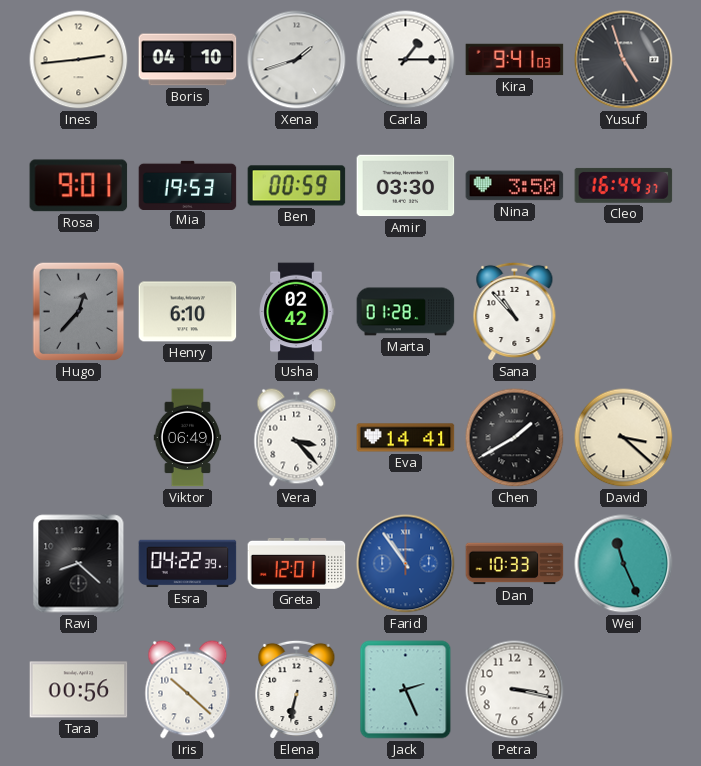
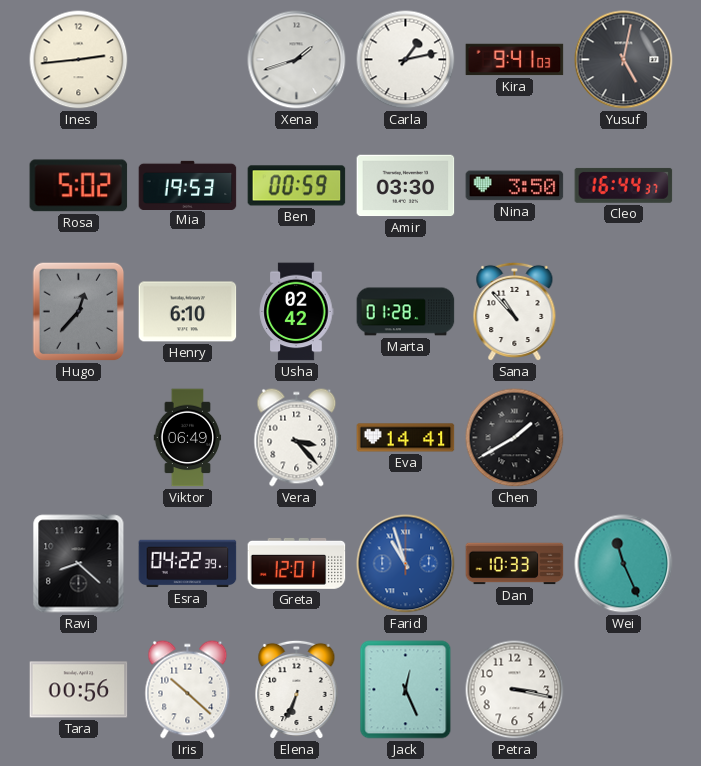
Boris: 04:10 -> none (188, 60)
Carla: 1:15 -> 1:13 (406, 60)
Yusuf: 4:57 -> 5:02 (624, 60)
Rosa: 9:01 -> 5:02 (79, 186)
David: 3:22 -> none (624, 438)
Farid: 10:54 -> 10:57 (406, 564)
Elena: 6:32 -> 6:34 (297, 690)
Jack: 2:26 -> 12:26 (406, 690)
